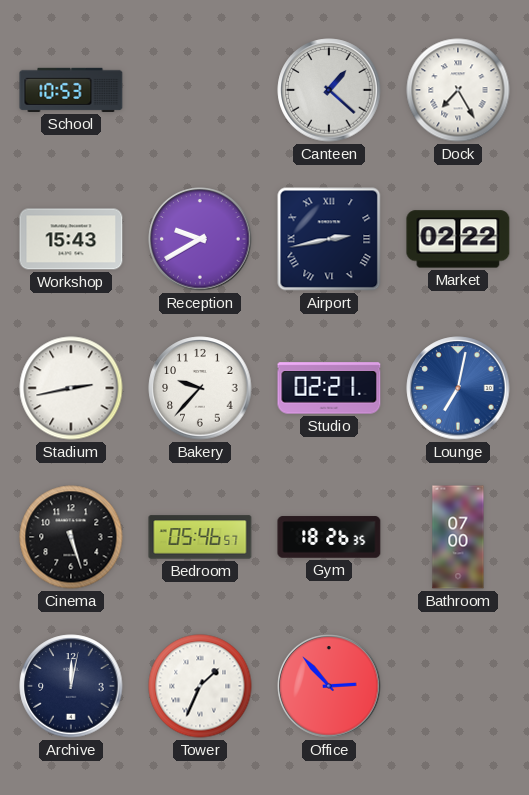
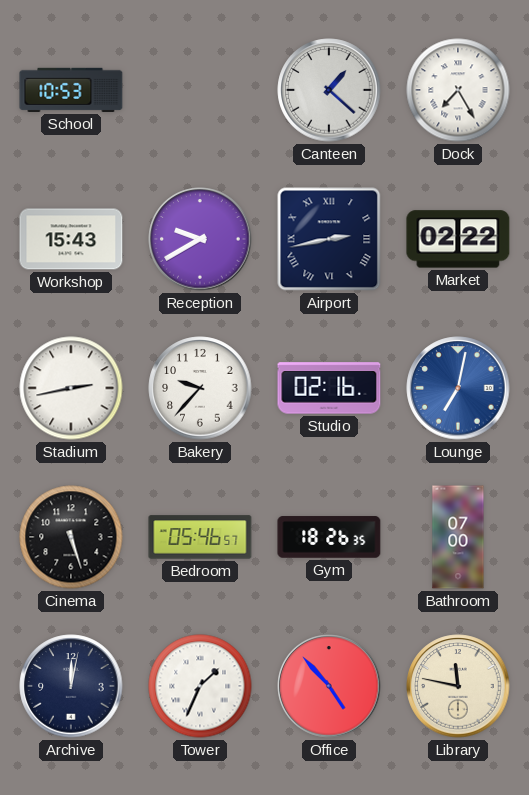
Studio: 02:21 -> 02:16 (329, 388)
Office: 2:53 -> 4:53 (329, 686)
Library: none -> 11:47 (458, 686)
